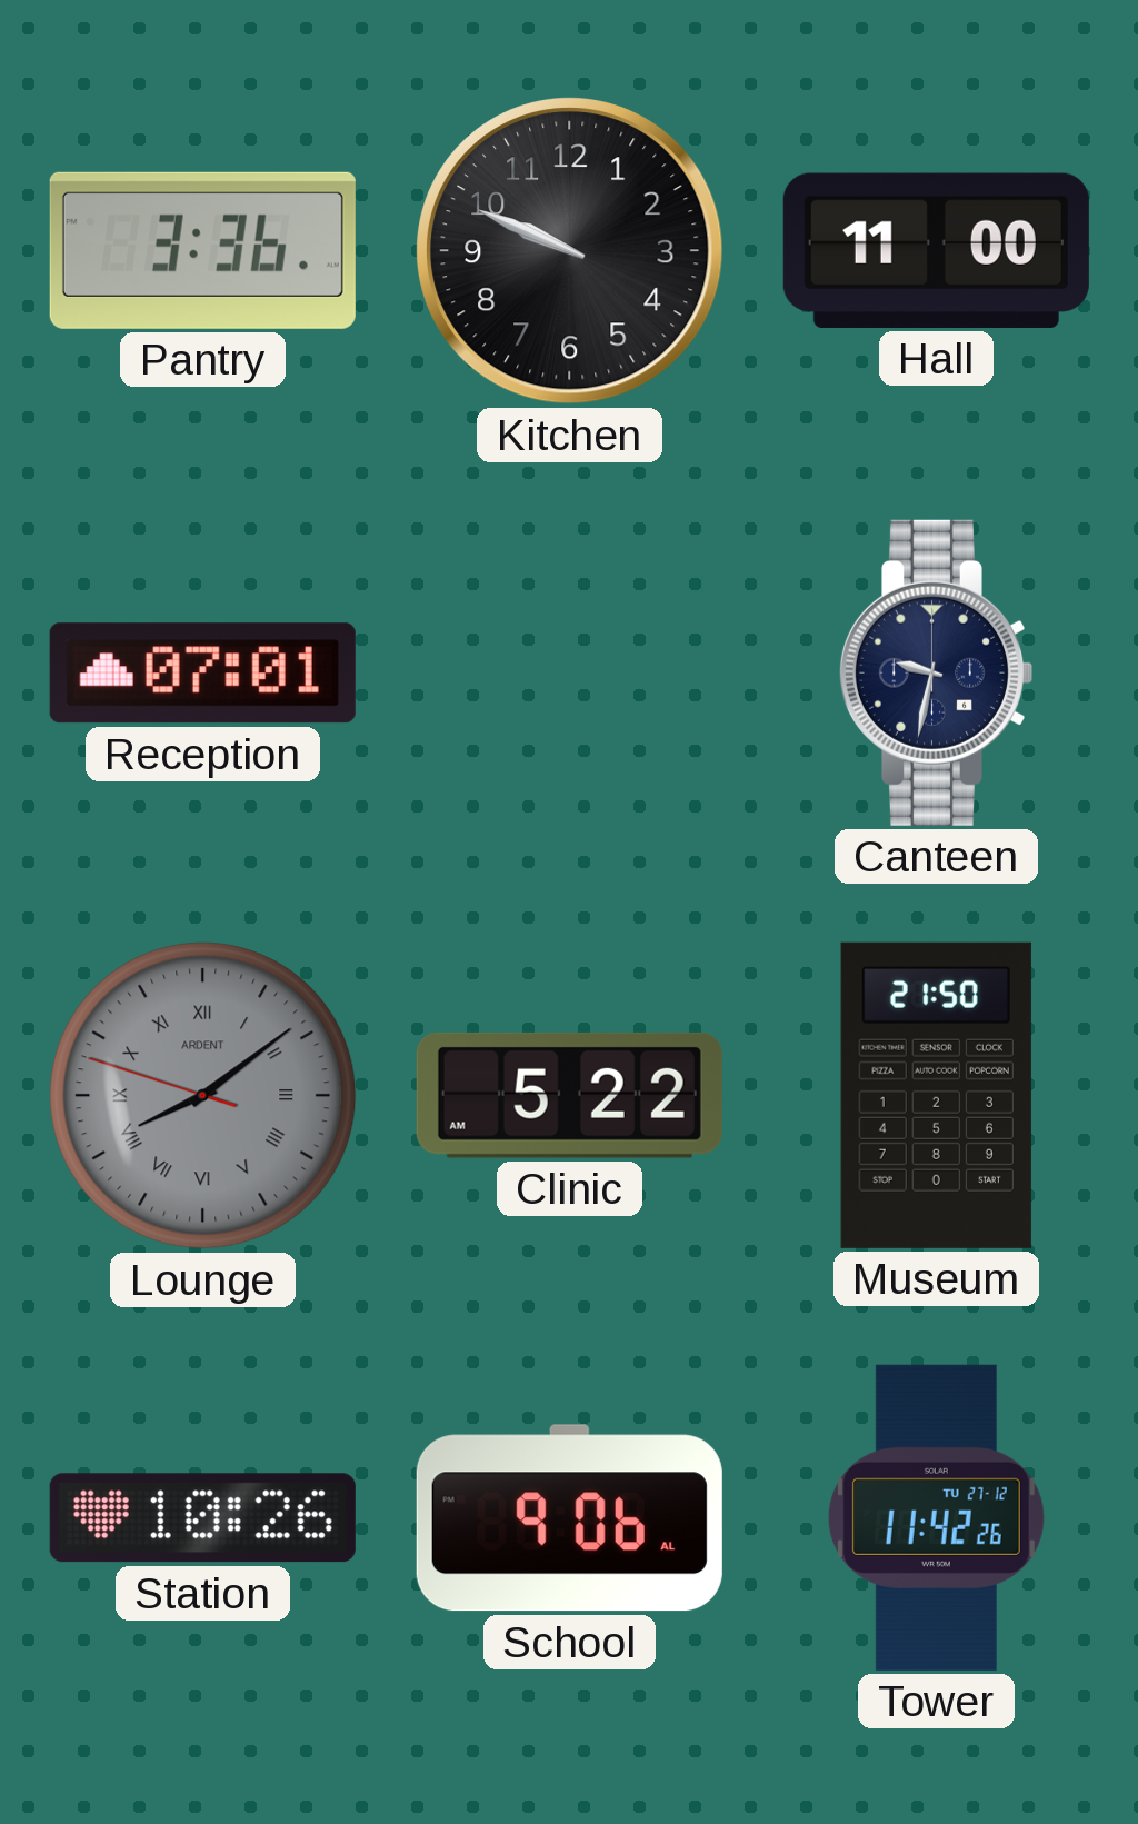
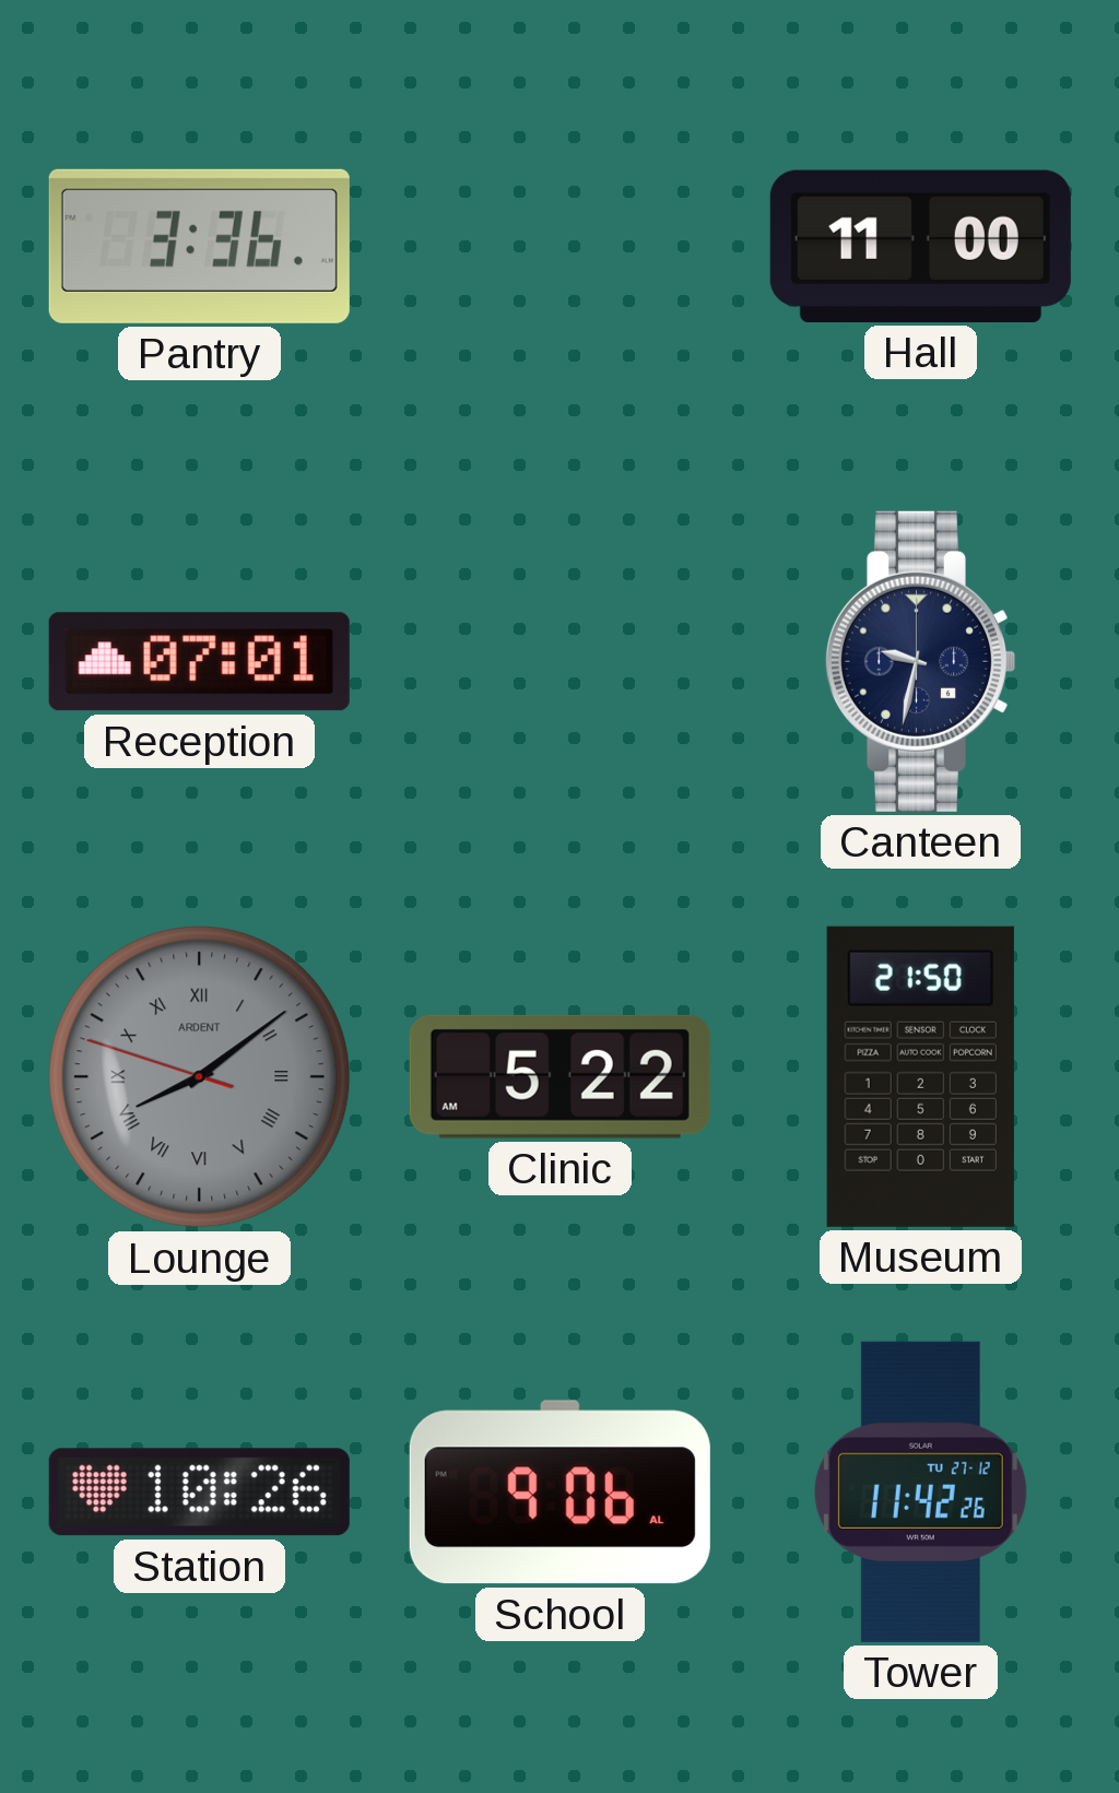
Kitchen: 9:49 -> none (570, 251)
